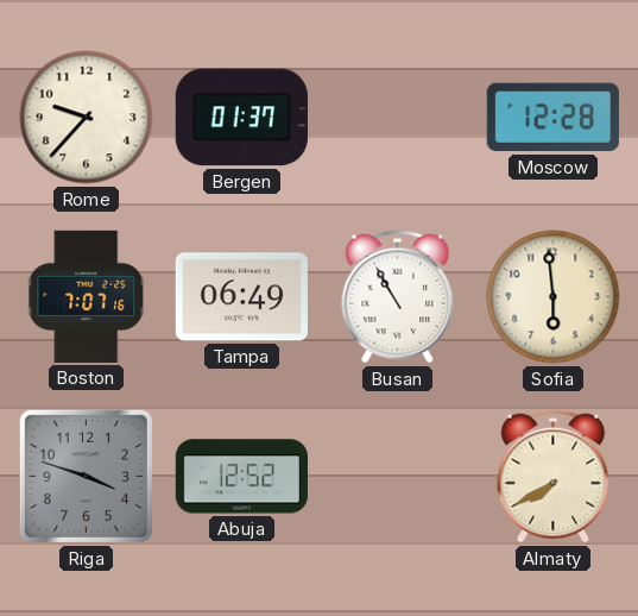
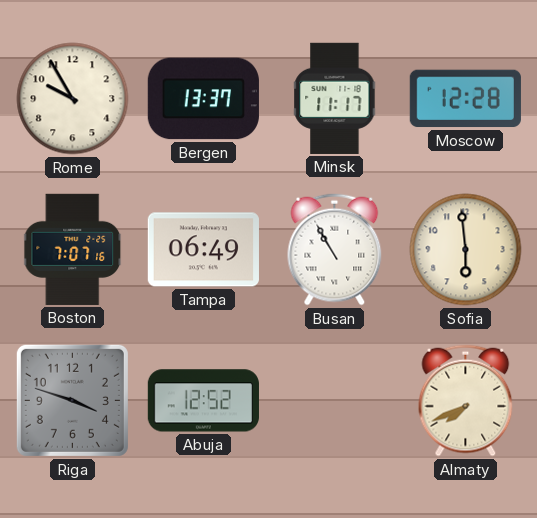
Rome: 9:37 -> 9:55 (73, 99)
Bergen: 01:37 -> 13:37 (203, 99)
Minsk: none -> 11:17 (335, 98)
Almaty: 7:40 -> 7:41 (466, 401)
